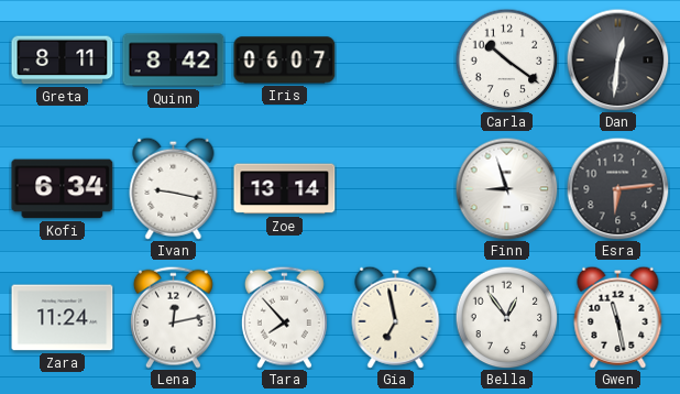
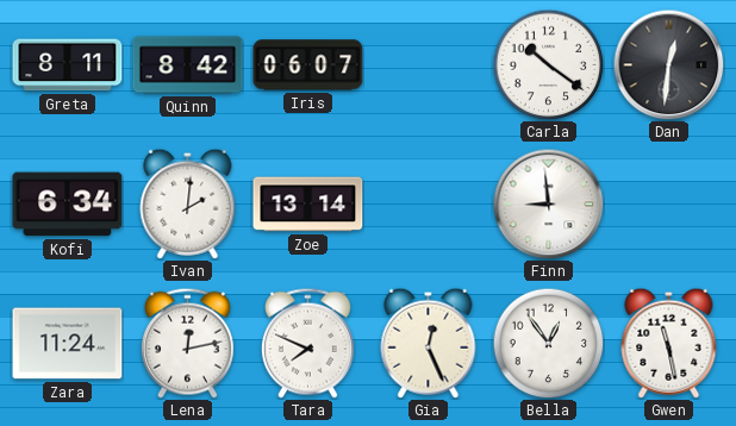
Ivan: 9:17 -> 2:01 (188, 203)
Finn: 8:57 -> 8:59 (548, 203)
Esra: 6:14 -> none (617, 188)
Tara: 7:53 -> 7:49 (307, 343)
Gia: 6:58 -> 12:26 (429, 343)
